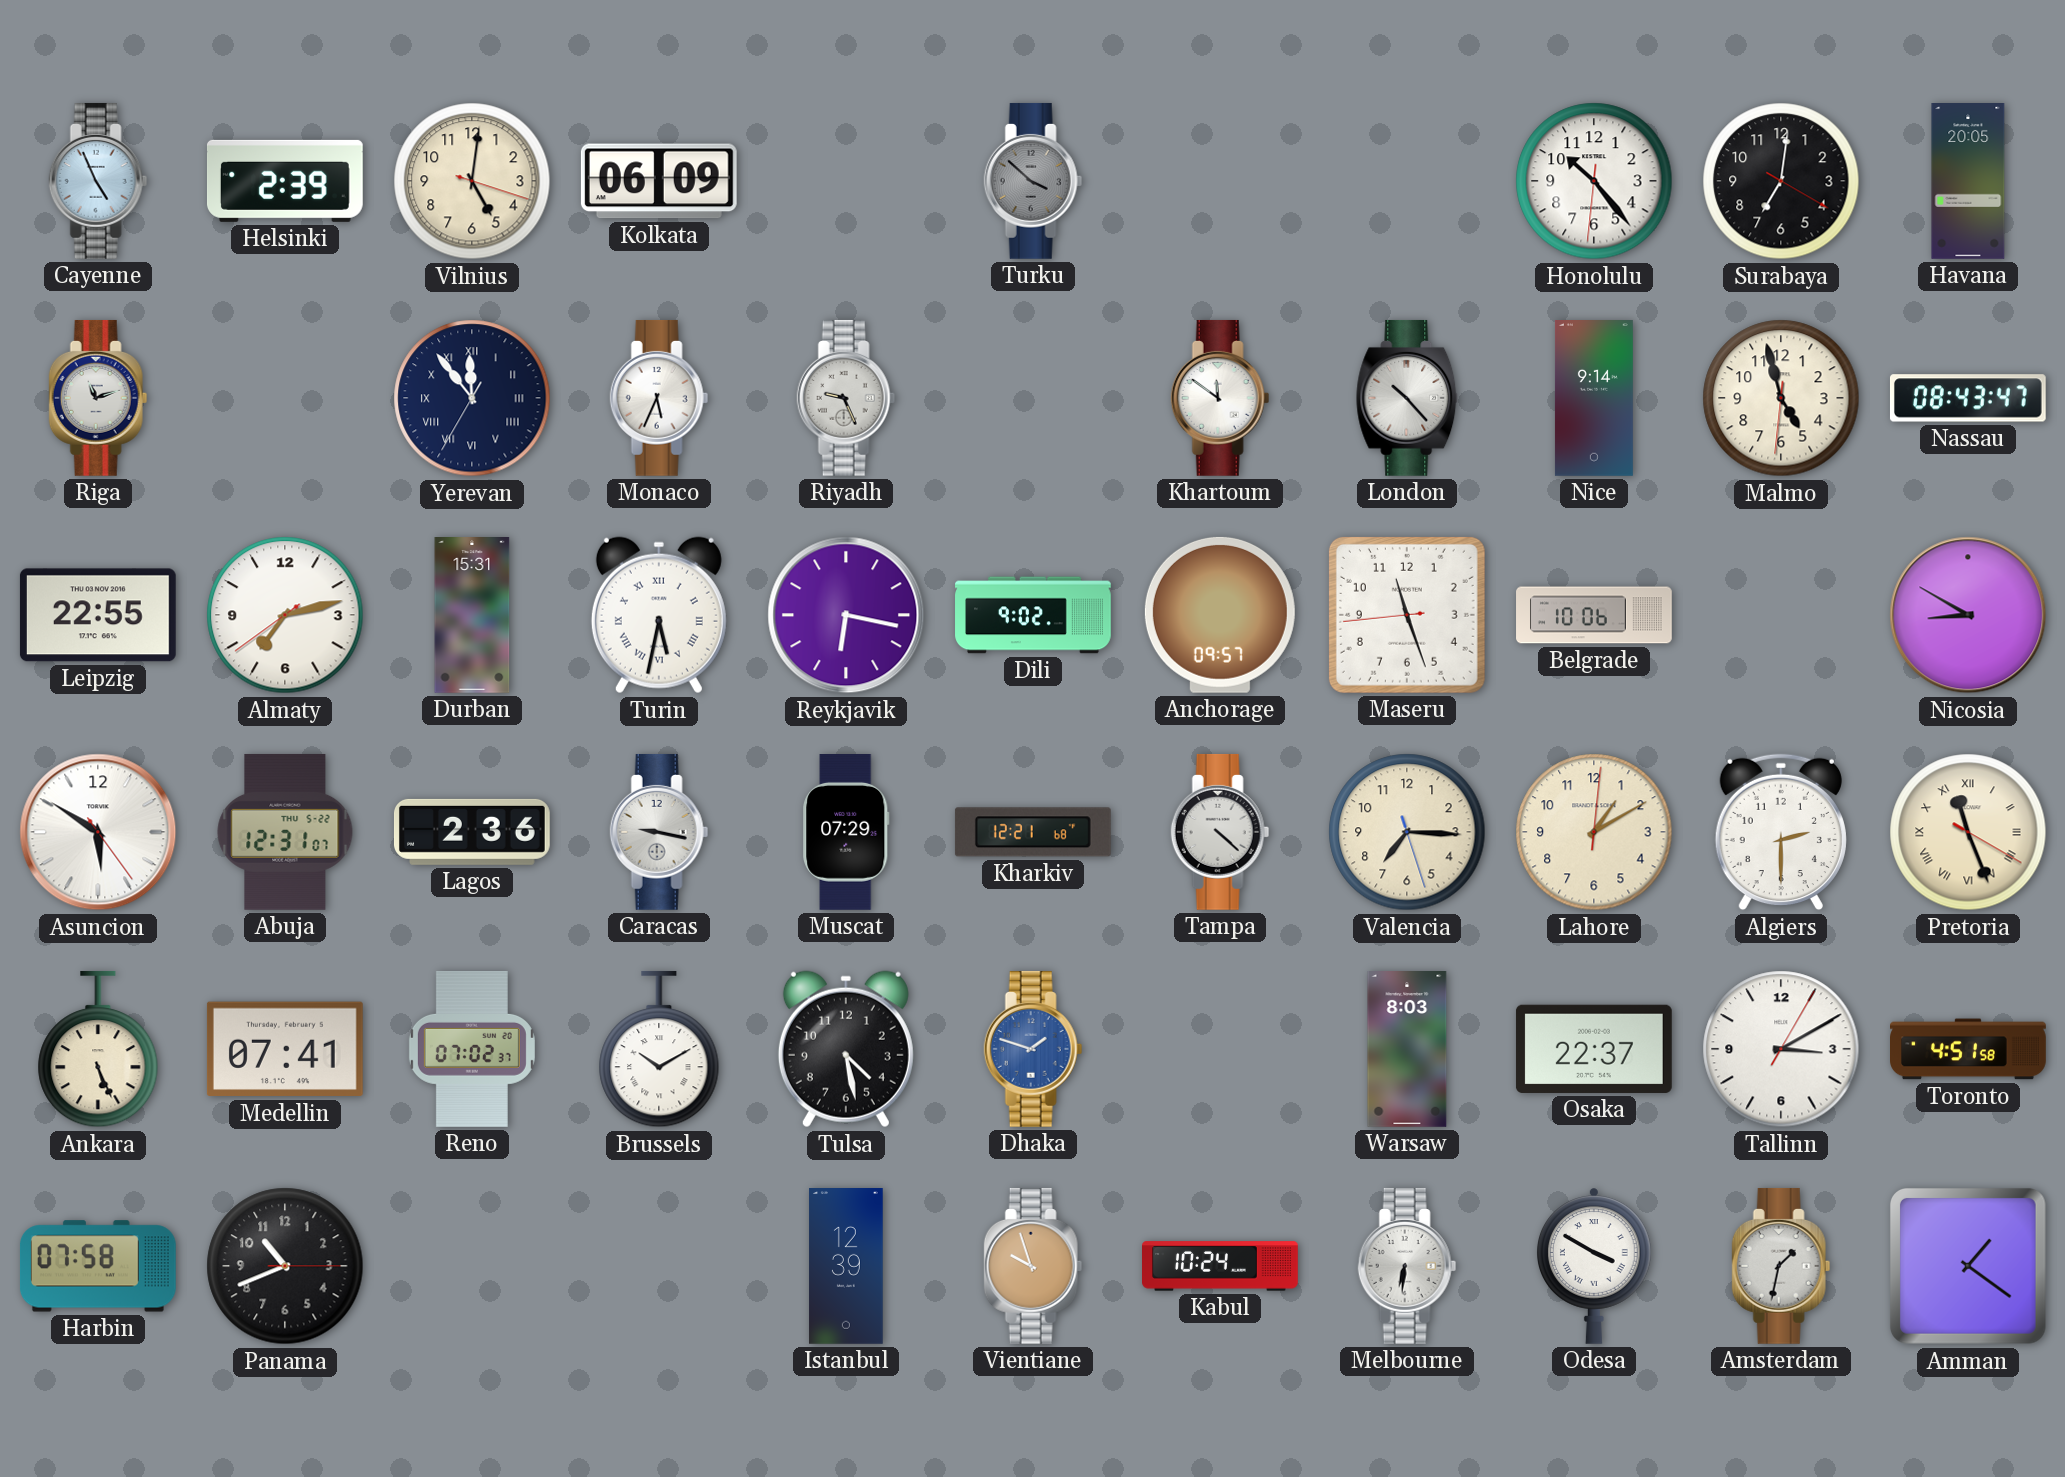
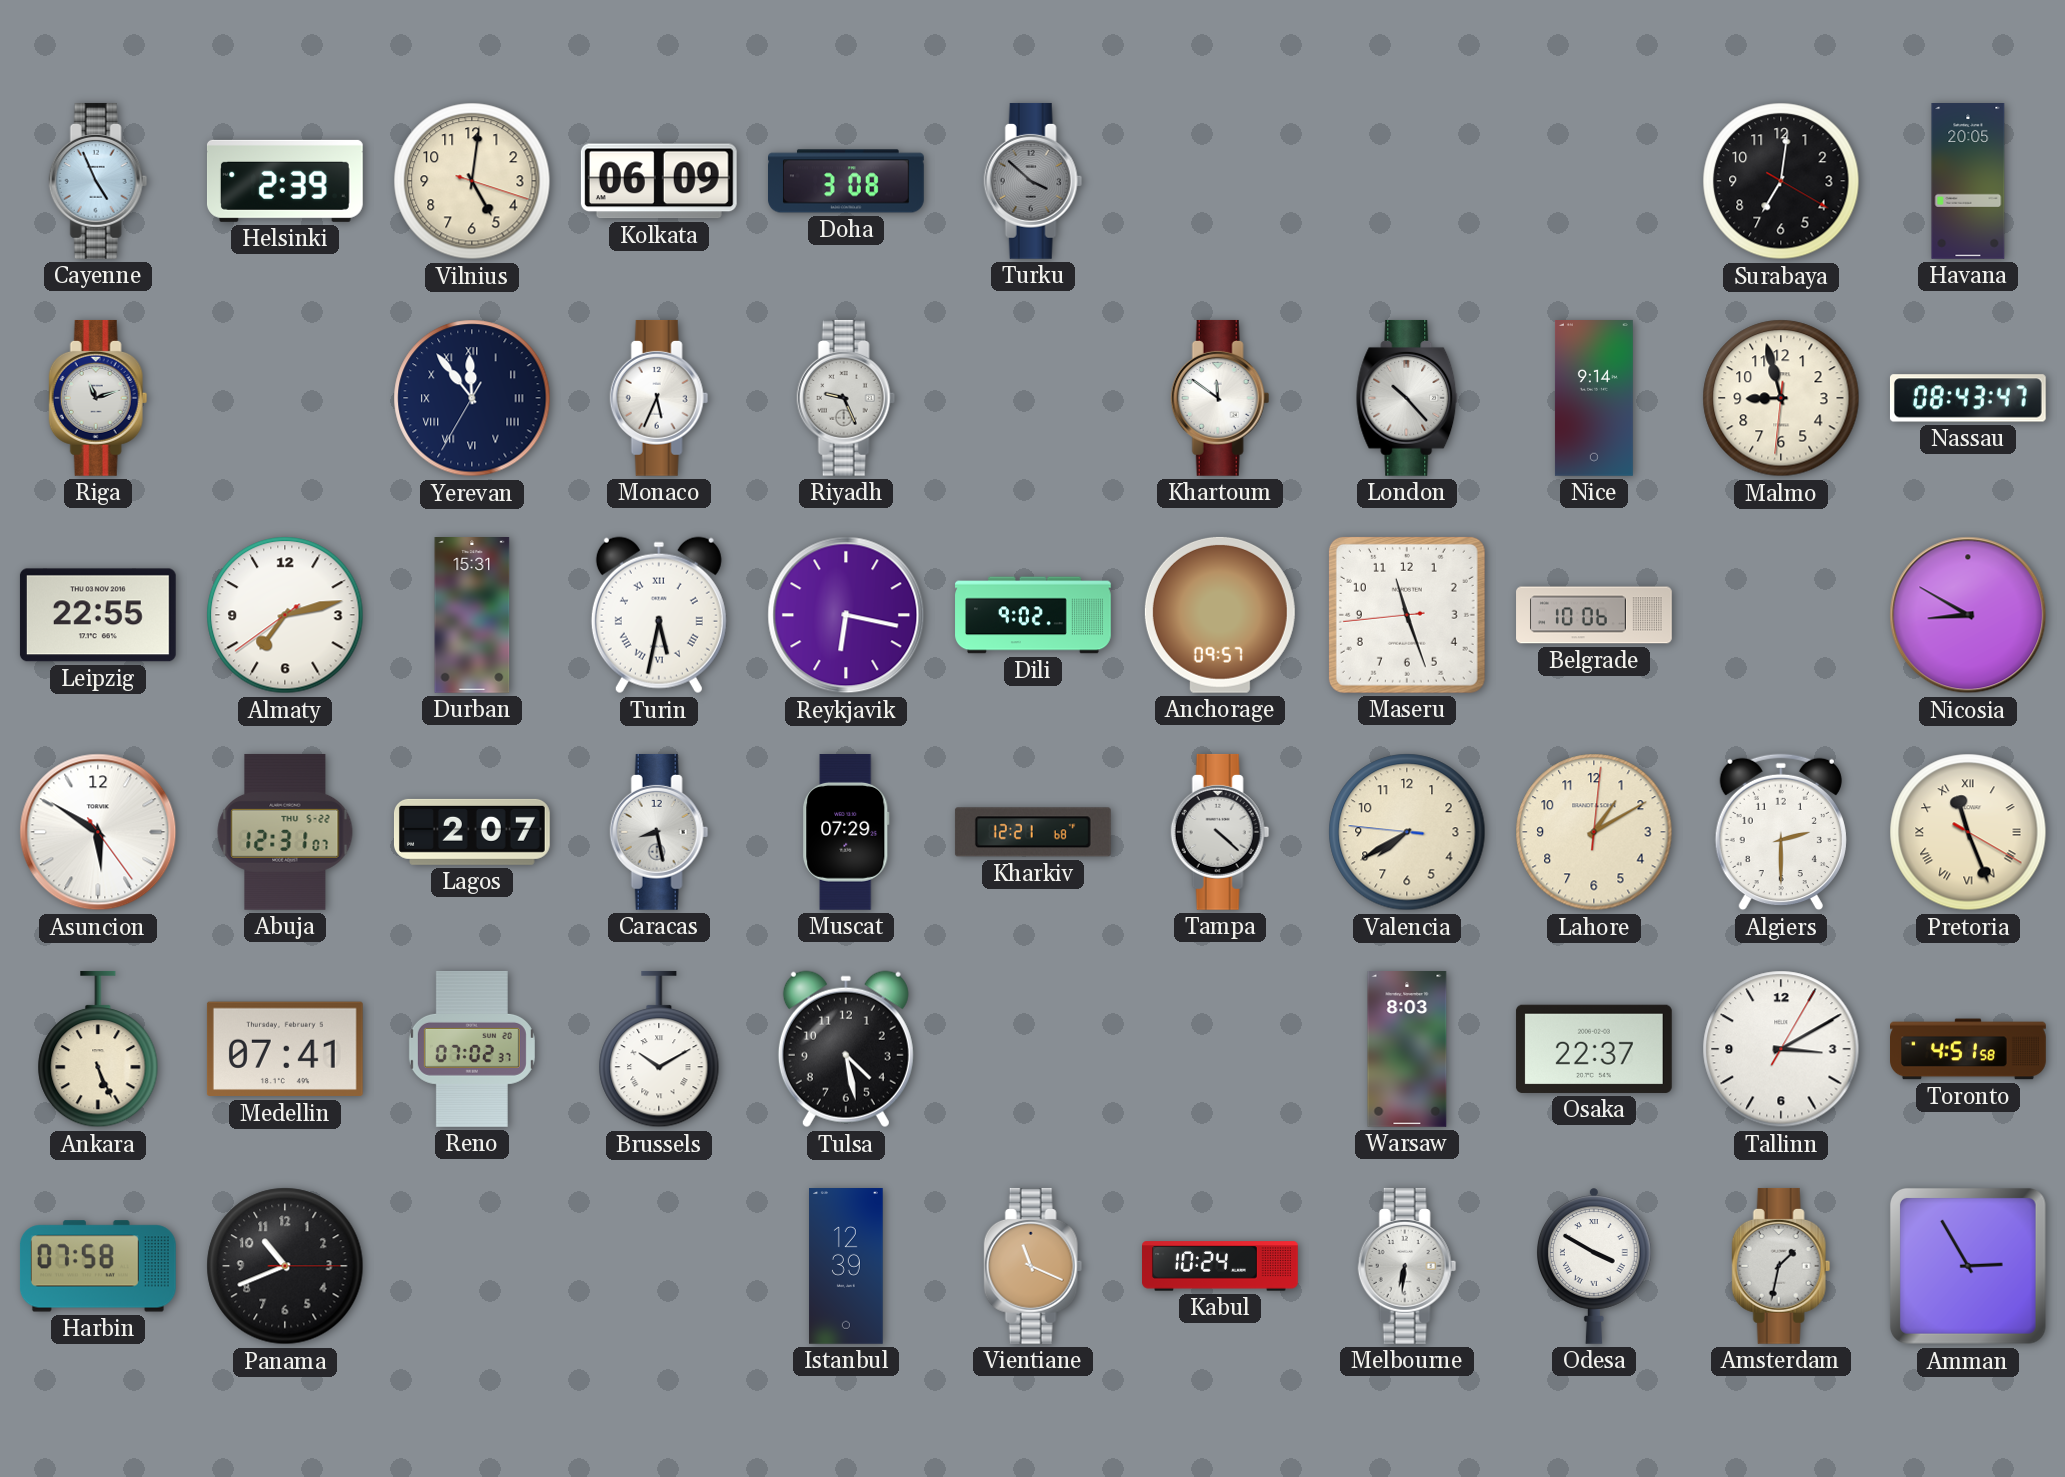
Doha: none -> 3:08 (847, 181)
Honolulu: 10:23 -> none (1594, 181)
Malmo: 4:57 -> 8:57 (1781, 398)
Lagos: 2:36 -> 2:07 (472, 832)
Caracas: 9:17 -> 8:28 (659, 832)
Valencia: 7:15 -> 7:39 (1407, 832)
Dhaka: 1:48 -> none (1033, 1049)
Vientiane: 9:57 -> 11:19 (1033, 1266)
Amman: 1:21 -> 2:55 (1968, 1266)
